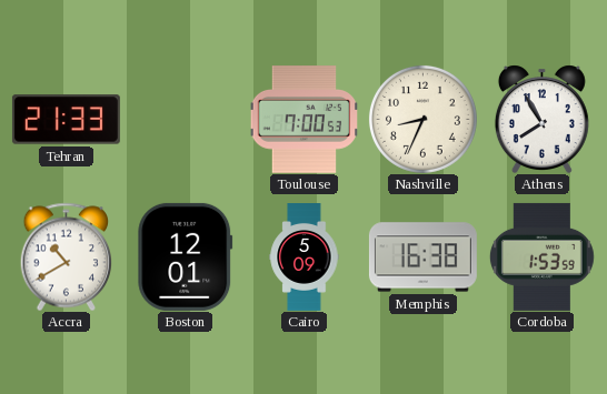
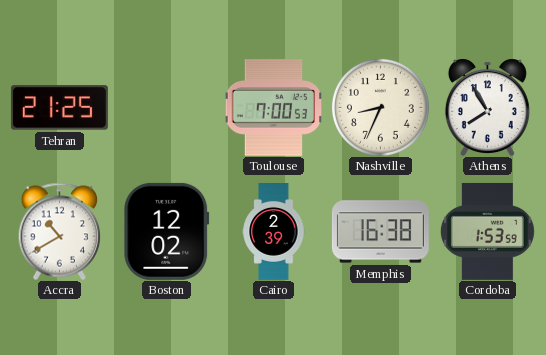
Tehran: 21:33 -> 21:25 (59, 108)
Boston: 12:01 -> 12:02 (167, 231)
Cairo: 5:09 -> 2:39 (274, 232)
